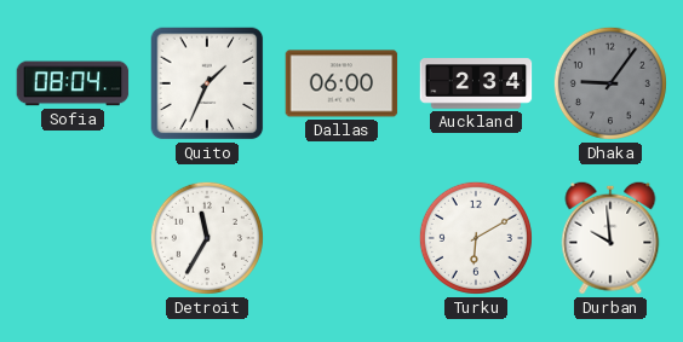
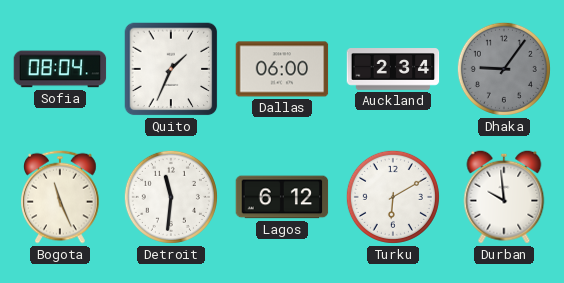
Bogota: none -> 11:26 (61, 197)
Detroit: 11:35 -> 11:31 (171, 197)
Lagos: none -> 6:12 (282, 197)
